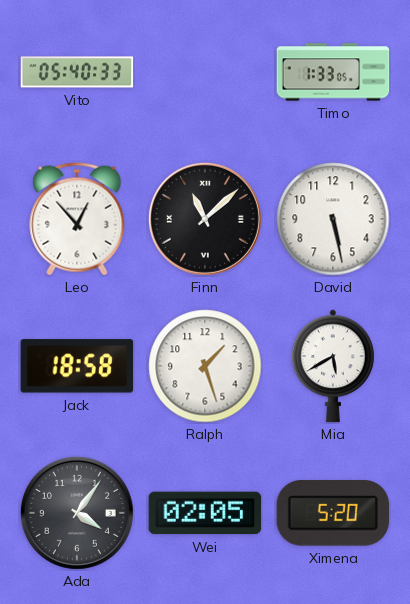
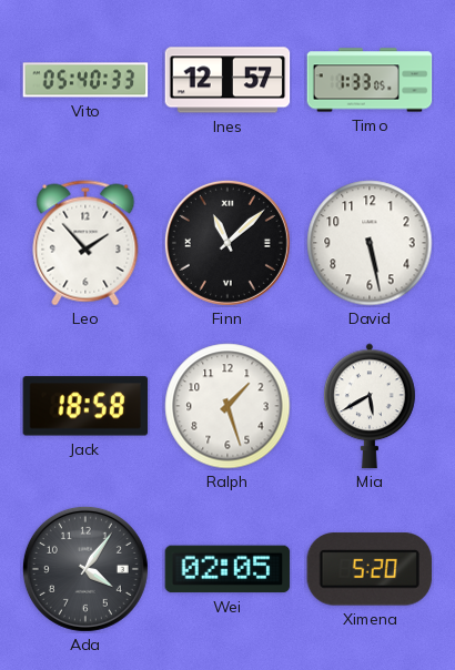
Ines: none -> 12:57 (228, 80)
Leo: 12:53 -> 1:53 (85, 243)
